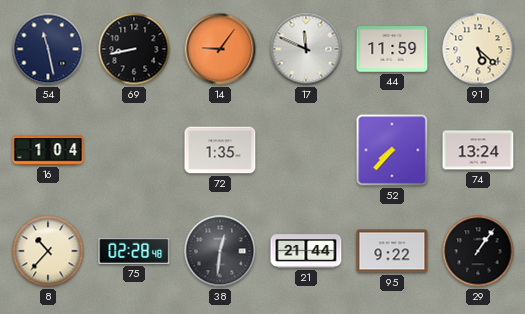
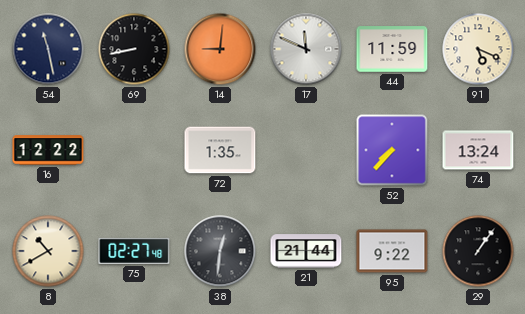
14: 9:06 -> 9:01 (220, 49)
91: 5:22 -> 5:19 (478, 49)
16: 1:04 -> 12:22 (48, 150)
8: 10:37 -> 10:40 (48, 251)
75: 02:28 -> 02:27 (134, 251)
